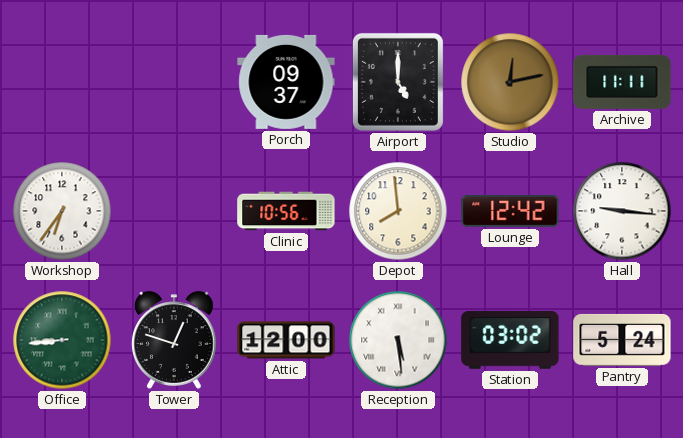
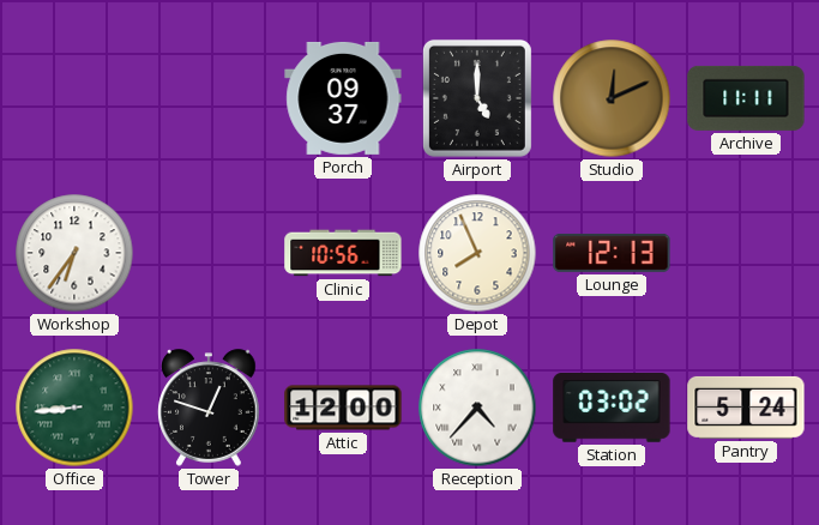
Studio: 12:13 -> 12:11 (612, 98)
Depot: 7:59 -> 7:56 (477, 253)
Lounge: 12:42 -> 12:13 (612, 253)
Hall: 9:16 -> none (622, 211)
Reception: 5:29 -> 4:37 (477, 408)
